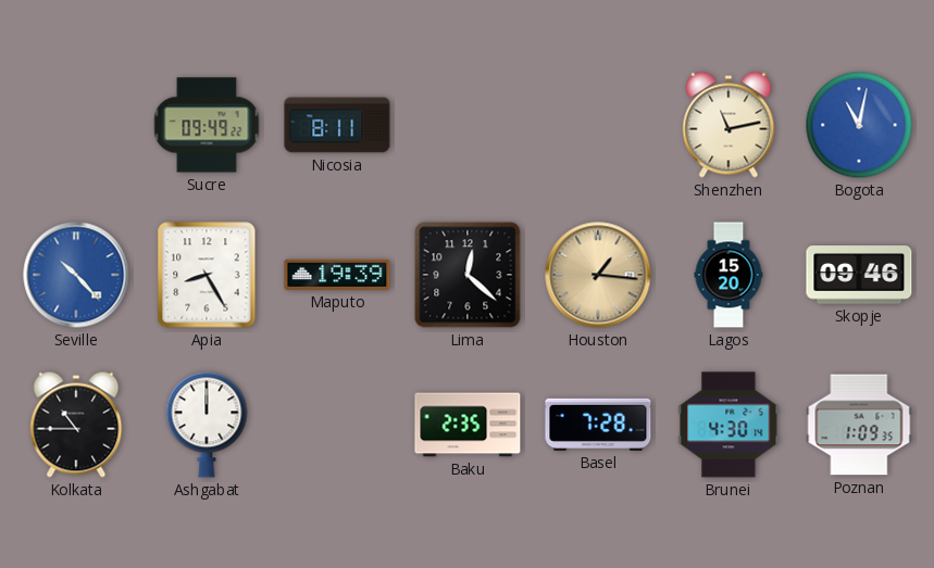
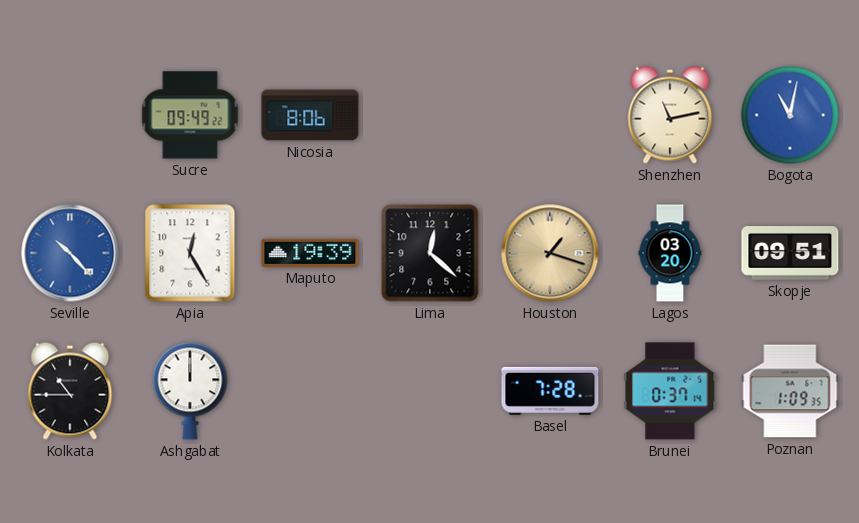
Nicosia: 8:11 -> 8:06 (310, 115)
Apia: 8:25 -> 12:25 (190, 253)
Houston: 1:16 -> 1:18 (550, 253)
Lagos: 15:20 -> 03:20 (670, 253)
Skopje: 09:46 -> 09:51 (790, 253)
Baku: 2:35 -> none (468, 425)
Brunei: 4:30 -> 0:37 (670, 391)
